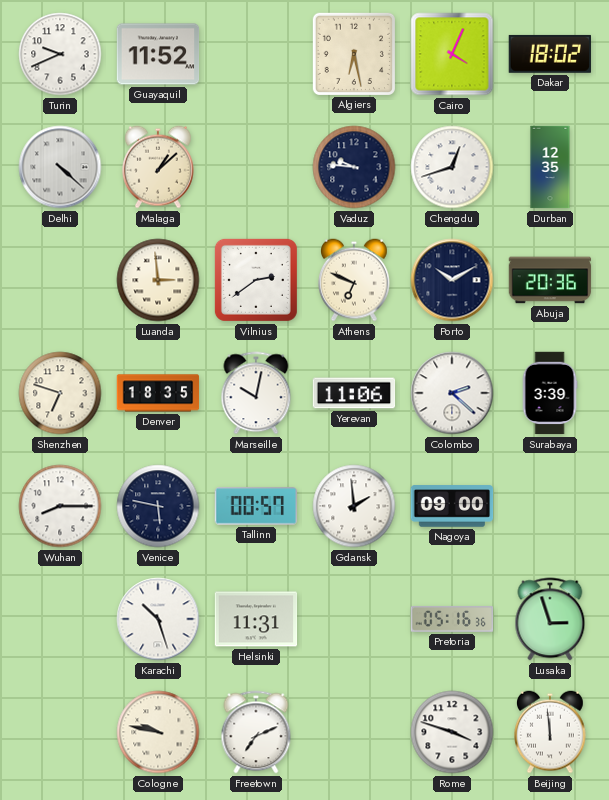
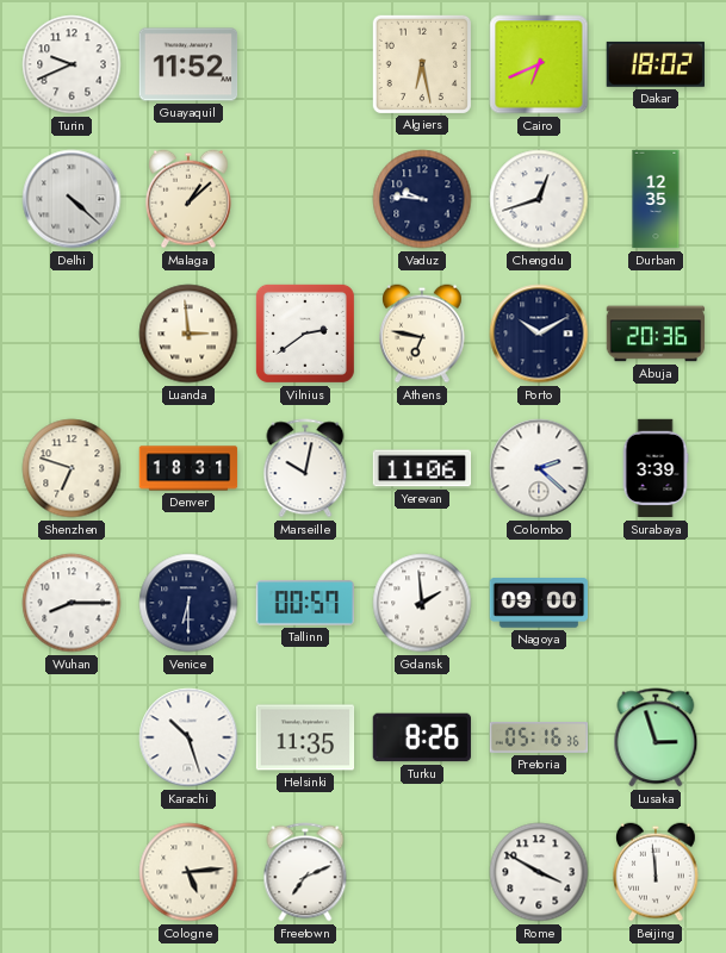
Cairo: 4:04 -> 6:41 (539, 64)
Athens: 6:49 -> 6:47 (423, 334)
Denver: 18:35 -> 18:31 (188, 468)
Venice: 5:47 -> 6:30 (188, 603)
Helsinki: 11:31 -> 11:35 (305, 737)
Turku: none -> 8:26 (421, 737)
Cologne: 9:47 -> 5:14 (188, 872)
Rome: 3:48 -> 3:50 (539, 872)
